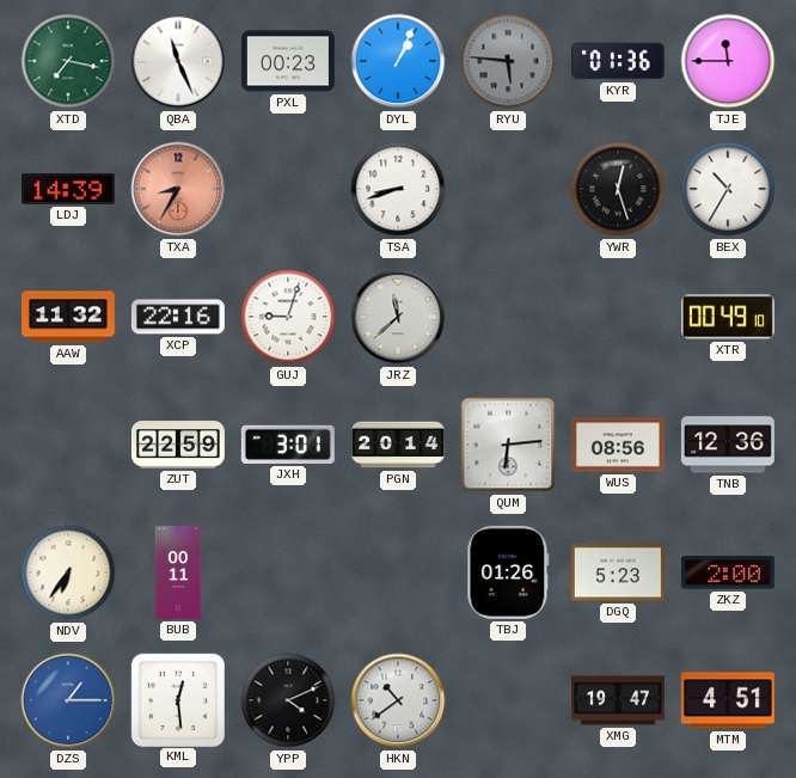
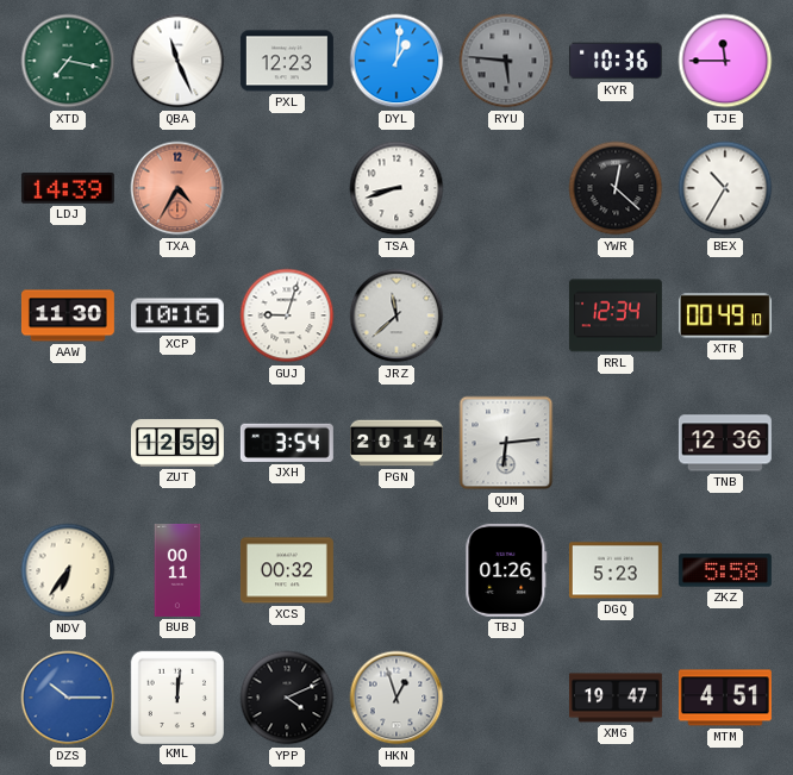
PXL: 00:23 -> 12:23 (287, 61)
DYL: 1:04 -> 1:01 (396, 61)
KYR: 01:36 -> 10:36 (616, 61)
TXA: 8:35 -> 4:35 (177, 188)
YWR: 12:27 -> 12:22 (616, 188)
AAW: 11:32 -> 11:30 (68, 315)
XCP: 22:16 -> 10:16 (177, 315)
RRL: none -> 12:34 (616, 315)
ZUT: 22:59 -> 12:59 (177, 443)
JXH: 3:01 -> 3:54 (287, 443)
WUS: 08:56 -> none (618, 445)
XCS: none -> 00:32 (287, 570)
ZKZ: 2:00 -> 5:58 (725, 570)
DZS: 1:15 -> 10:15 (68, 698)
KML: 12:29 -> 12:01 (176, 696)
HKN: 10:39 -> 12:57 (396, 698)
